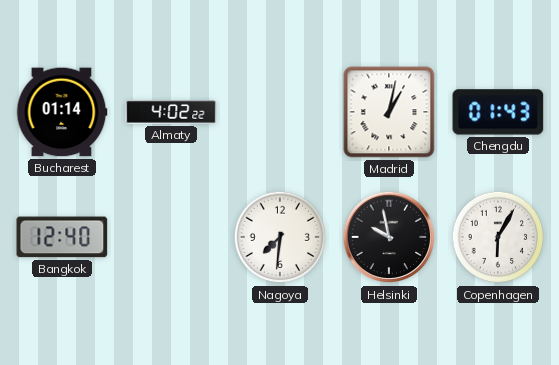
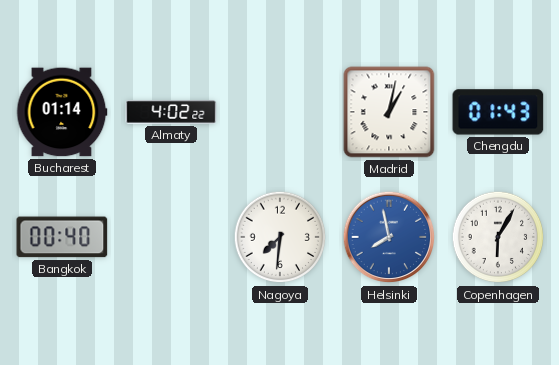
Bangkok: 12:40 -> 00:40 (62, 237)
Helsinki: 9:58 -> 7:58 (389, 237)
Helsinki dial: black -> blue (389, 237)
